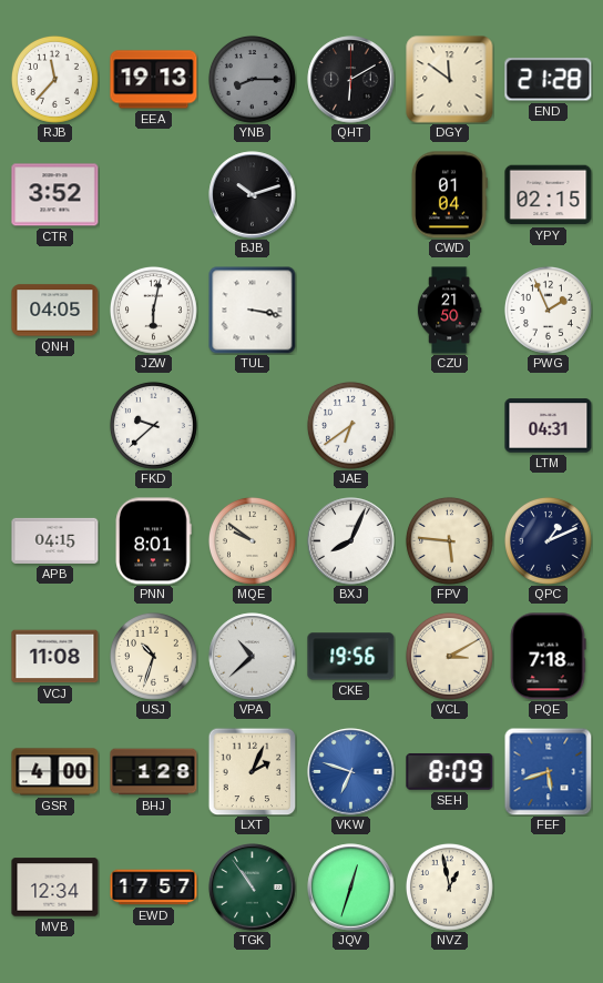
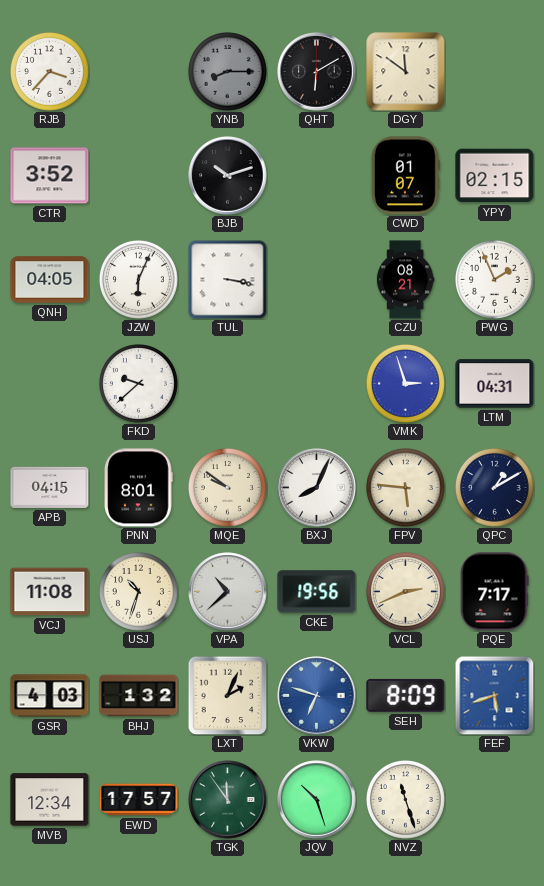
RJB: 11:37 -> 3:37 (49, 71)
EEA: 19:13 -> none (154, 80)
END: 21:28 -> none (549, 80)
CWD: 01:04 -> 01:07 (405, 176)
JZW: 6:02 -> 6:04 (138, 279)
CZU: 21:50 -> 08:21 (405, 280)
JAE: 6:39 -> none (350, 425)
VMK: none -> 2:57 (405, 383)
QPC: 1:11 -> 1:10 (494, 487)
VCL: 3:10 -> 2:41 (405, 591)
PQE: 7:18 -> 7:17 (494, 592)
GSR: 4:00 -> 4:03 (50, 696)
BHJ: 1:28 -> 1:32 (139, 696)
TGK: 10:54 -> 11:54 (228, 800)
JQV: 12:33 -> 10:27 (317, 800)
NVZ: 12:58 -> 11:27 (405, 799)
